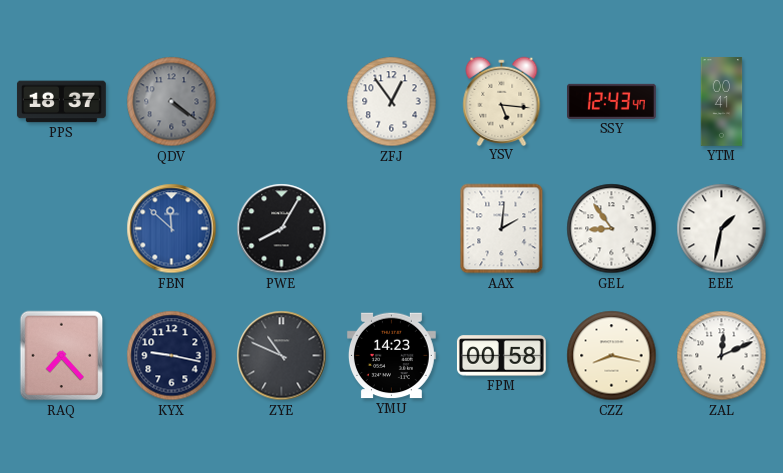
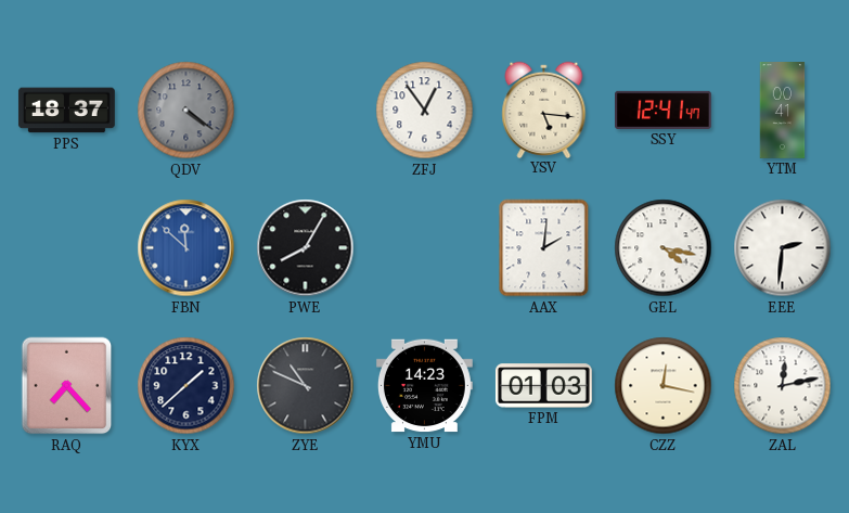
SSY: 12:43 -> 12:41 (664, 110)
GEL: 8:54 -> 4:17 (664, 248)
EEE: 1:32 -> 2:31 (783, 248)
KYX: 9:17 -> 1:38 (186, 386)
FPM: 00:58 -> 01:03 (543, 386)
CZZ: 8:17 -> 12:17 (664, 386)
ZAL: 12:11 -> 12:13 (783, 386)
